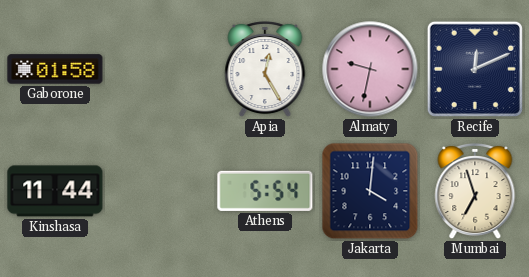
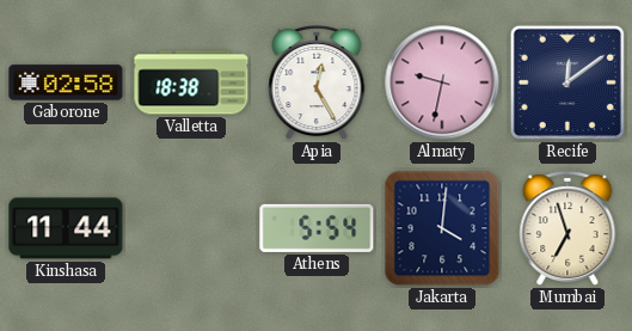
Gaborone: 01:58 -> 02:58 (66, 82)
Valletta: none -> 18:38 (191, 82)
Recife: 12:11 -> 12:09 (567, 82)
